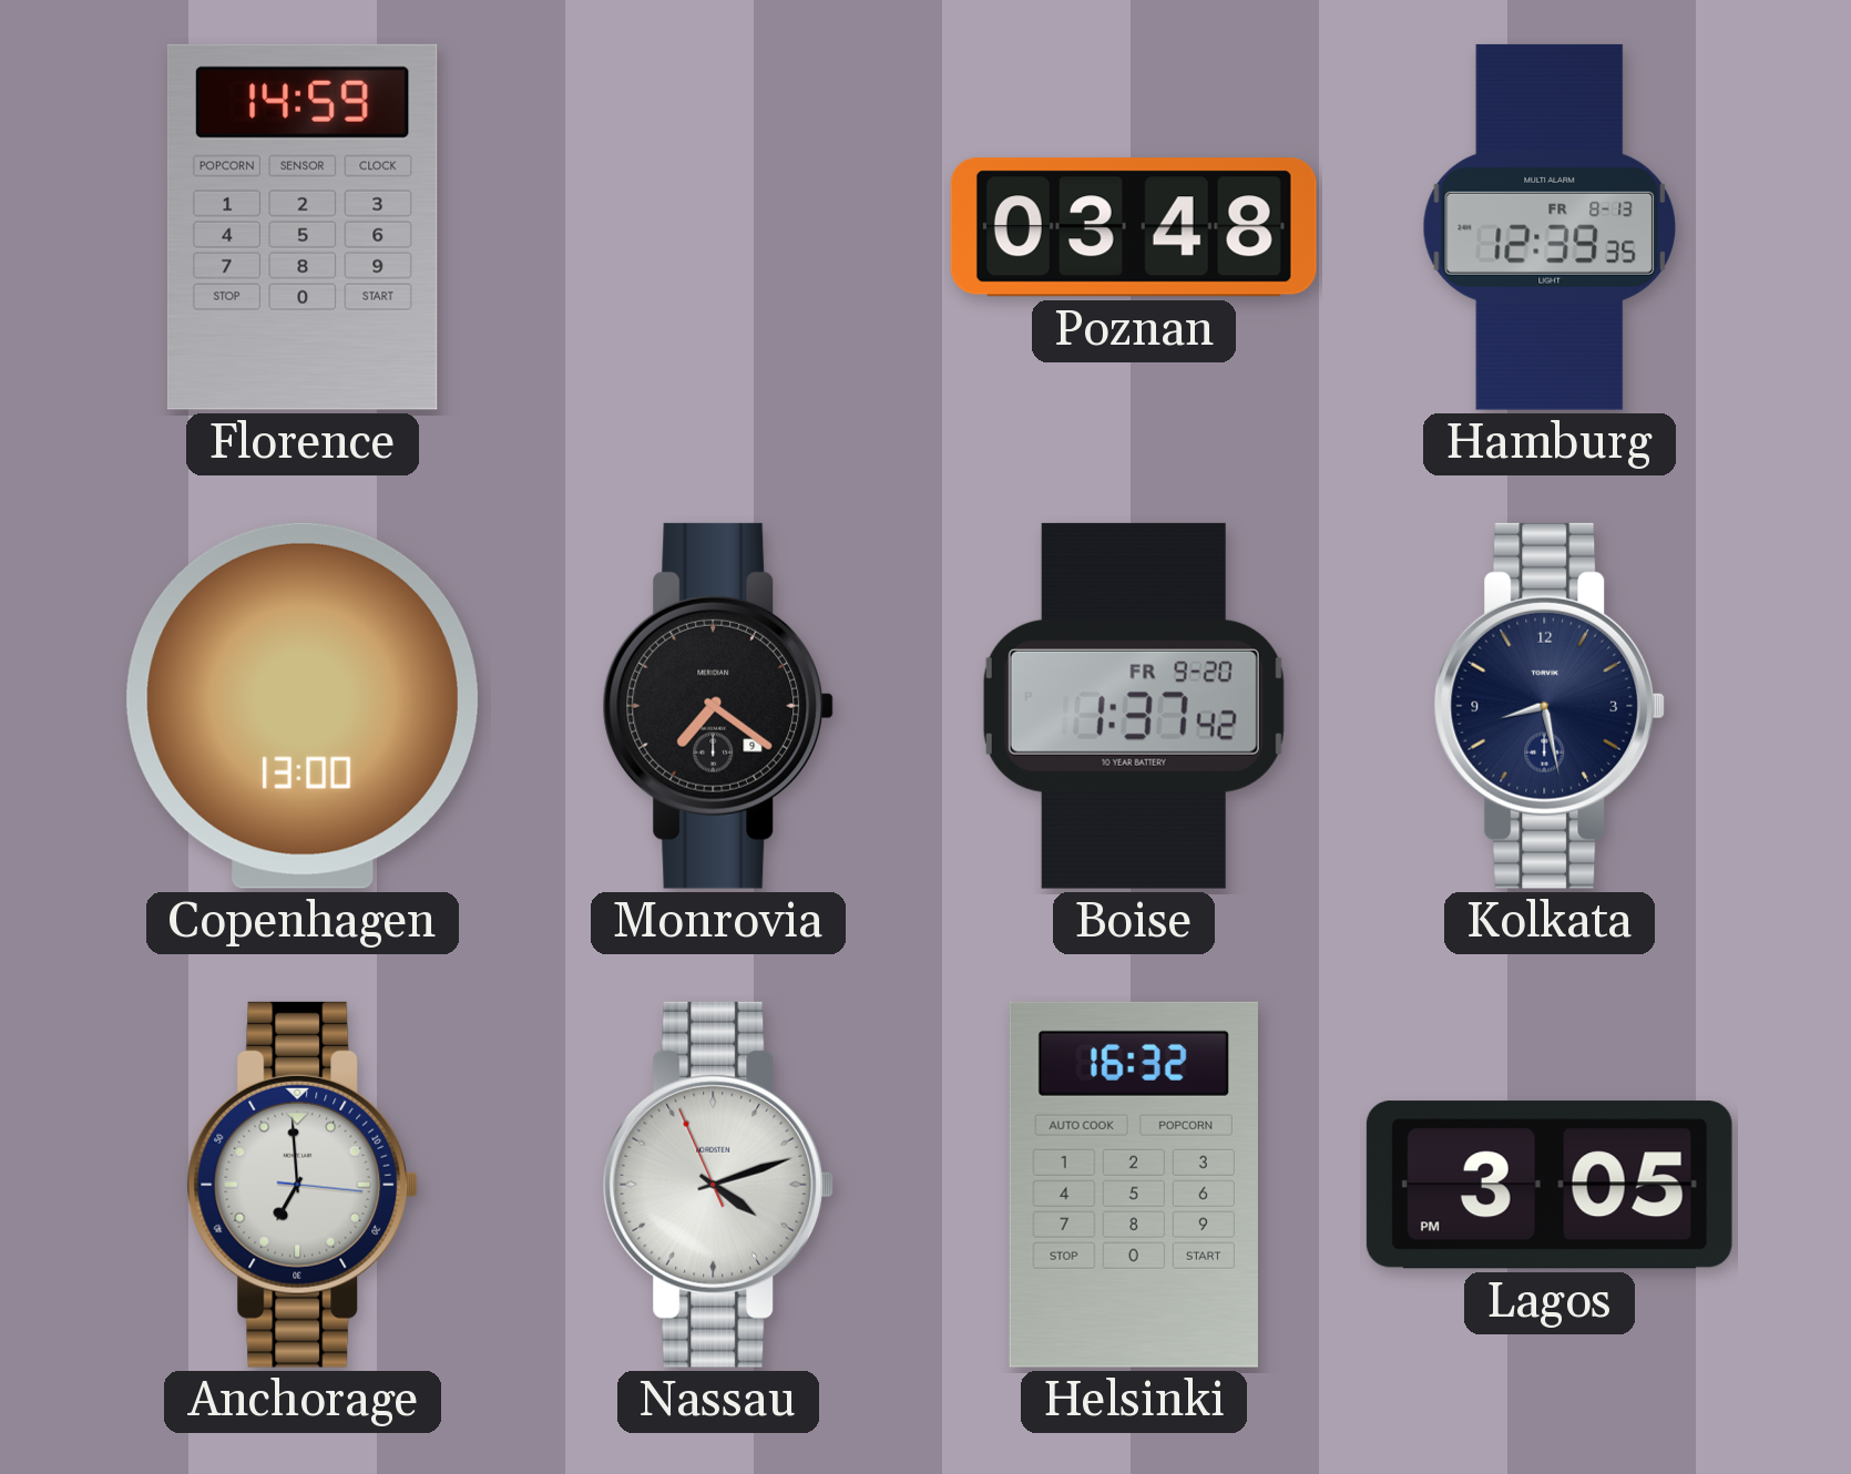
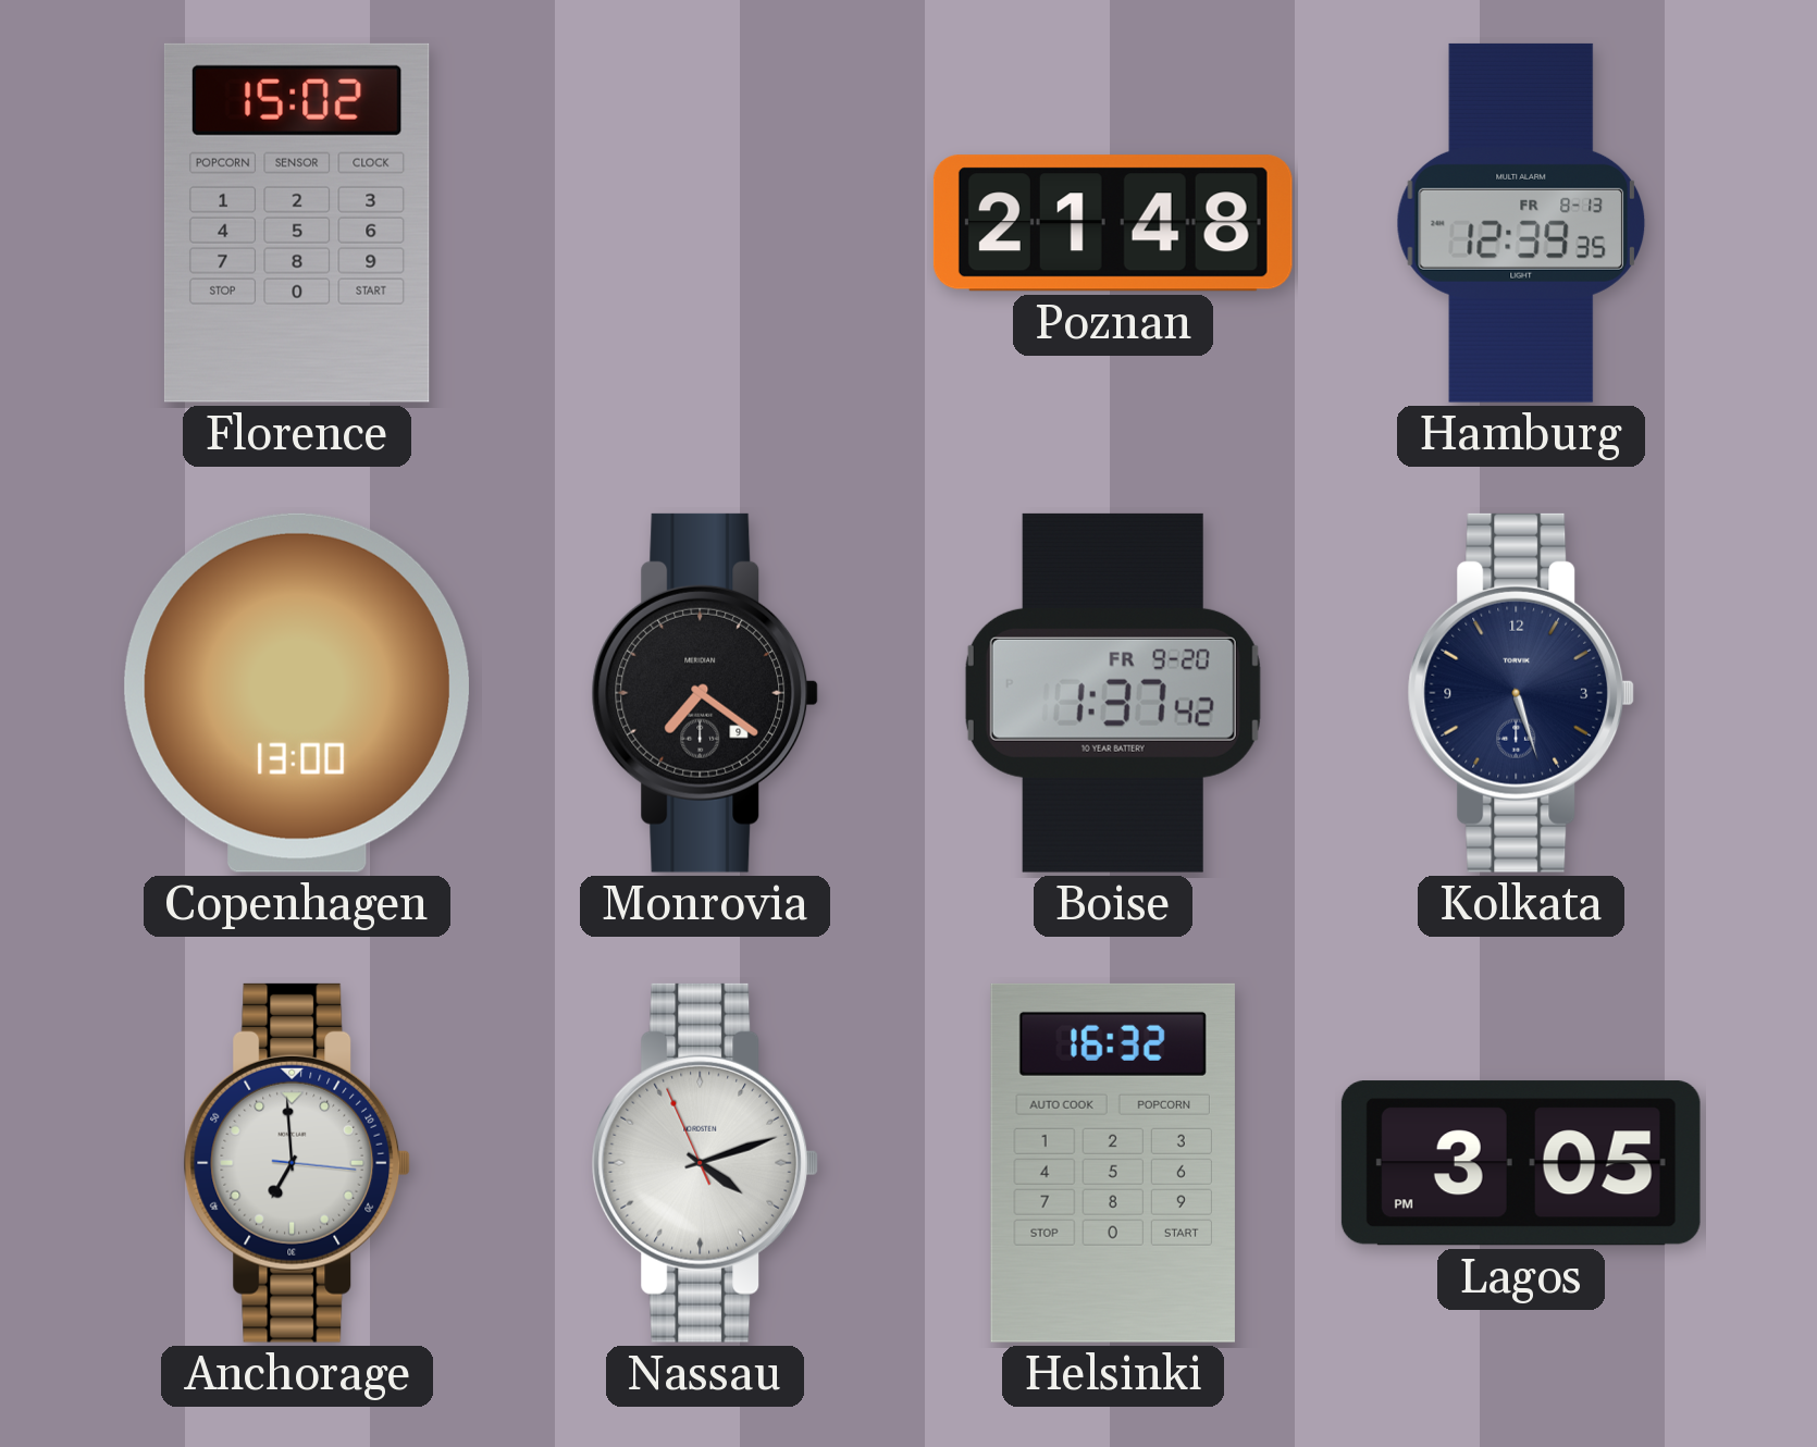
Florence: 14:59 -> 15:02 (297, 223)
Poznan: 03:48 -> 21:48 (1113, 223)
Kolkata: 8:28 -> 5:27 (1521, 693)
